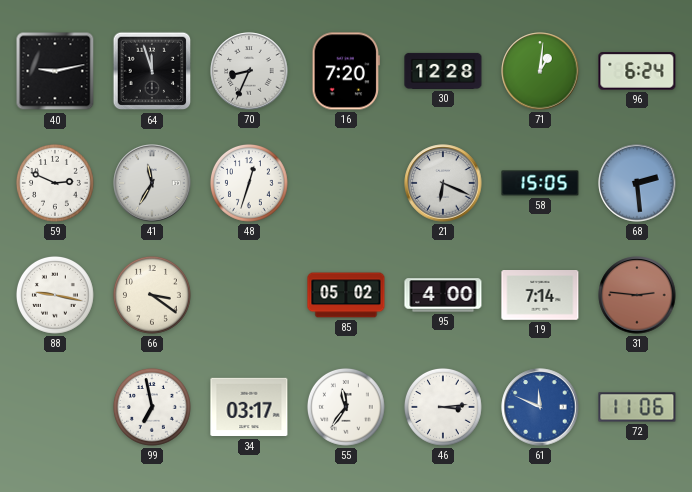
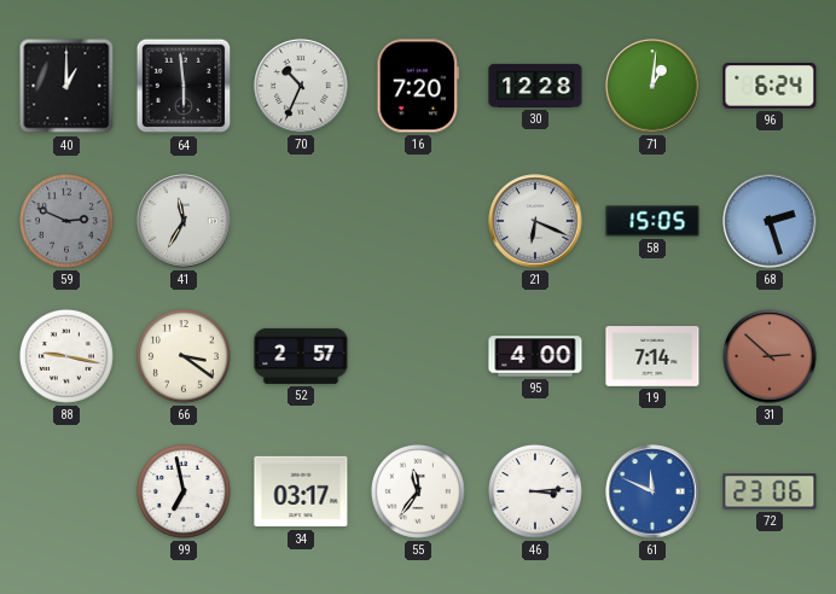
40: 9:13 -> 1:00 (66, 86)
64: 11:57 -> 5:59 (184, 86)
70: 8:34 -> 10:34 (301, 86)
59 dial: white -> grey (66, 221)
48: 12:33 -> none (249, 183)
68: 2:29 -> 2:27 (770, 221)
52: none -> 2:57 (301, 356)
85: 05:02 -> none (346, 295)
31: 2:46 -> 2:52 (770, 356)
72: 11:06 -> 23:06 (770, 491)
